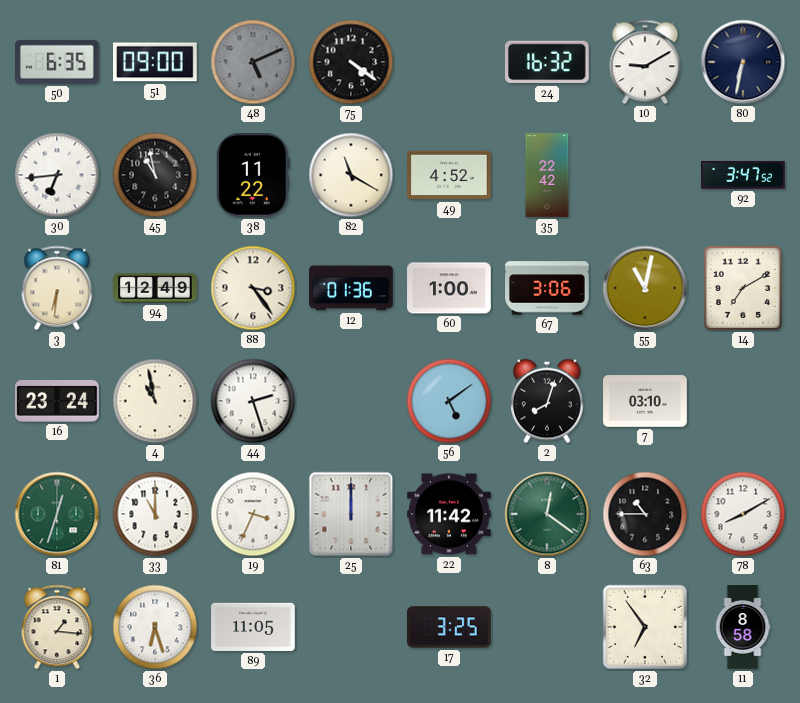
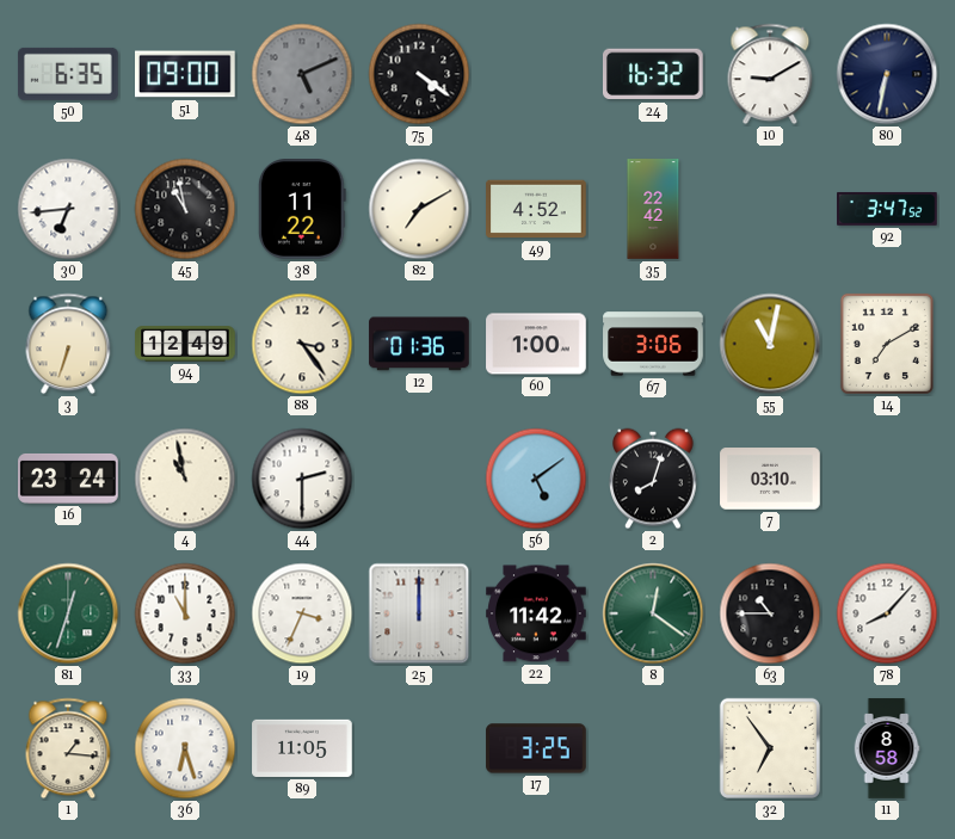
82: 11:20 -> 7:10 (419, 209)
3: 6:31 -> 6:33 (68, 344)
44: 2:27 -> 2:30 (302, 479)
78: 8:10 -> 8:07 (887, 613)
